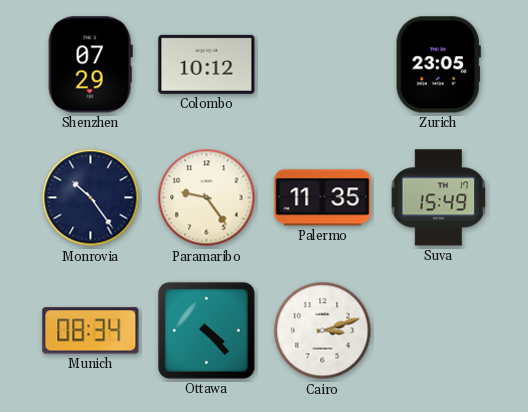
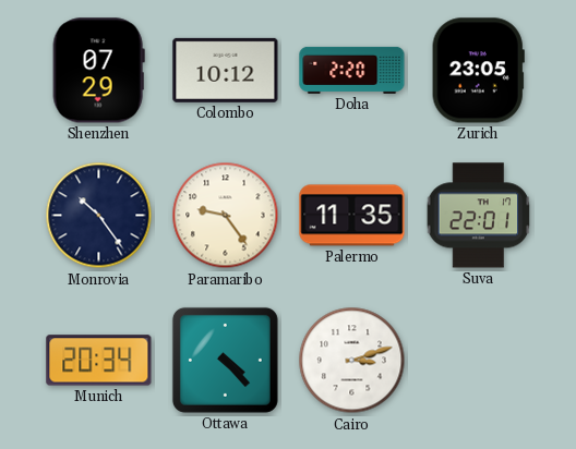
Doha: none -> 2:20 (352, 70)
Suva: 15:49 -> 22:01 (479, 216)
Munich: 08:34 -> 20:34 (99, 361)
